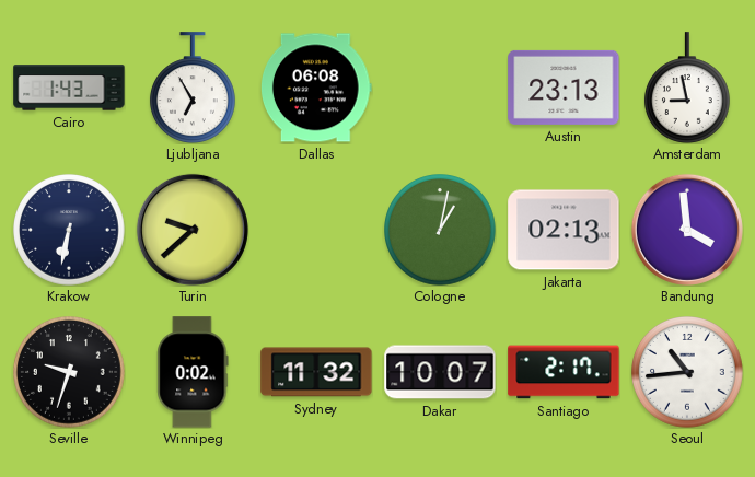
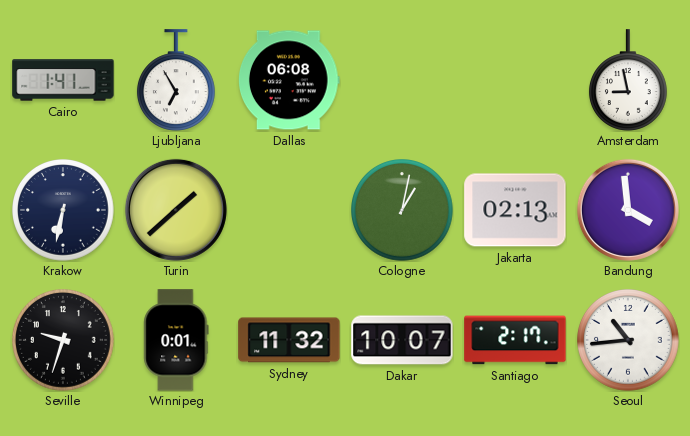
Cairo: 1:43 -> 1:41 (63, 80)
Austin: 23:13 -> none (564, 88)
Turin: 9:38 -> 1:38 (176, 210)
Winnipeg: 0:02 -> 0:01 (176, 340)
